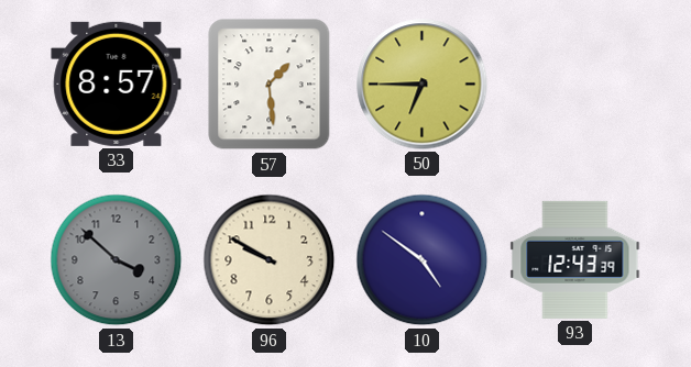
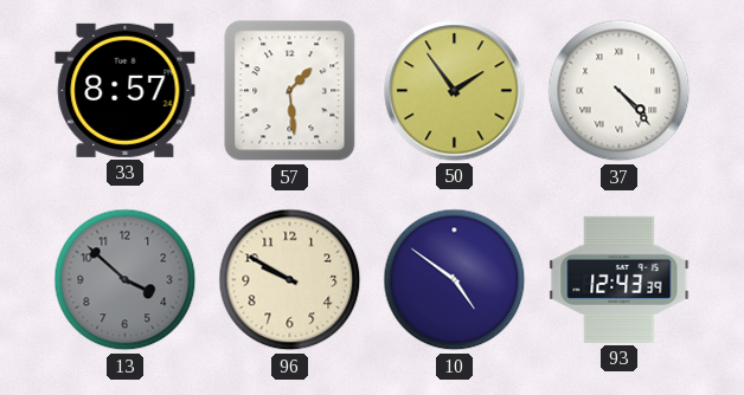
50: 6:45 -> 1:54 (455, 91)
37: none -> 4:23 (620, 91)
